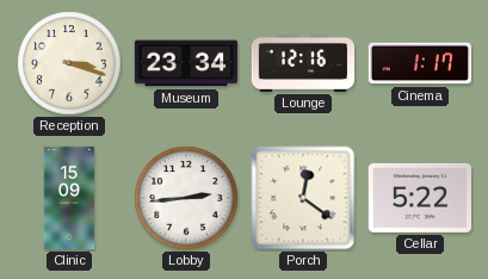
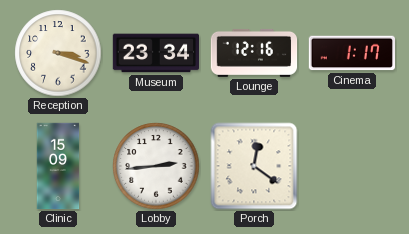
Cellar: 5:22 -> none (419, 198)
